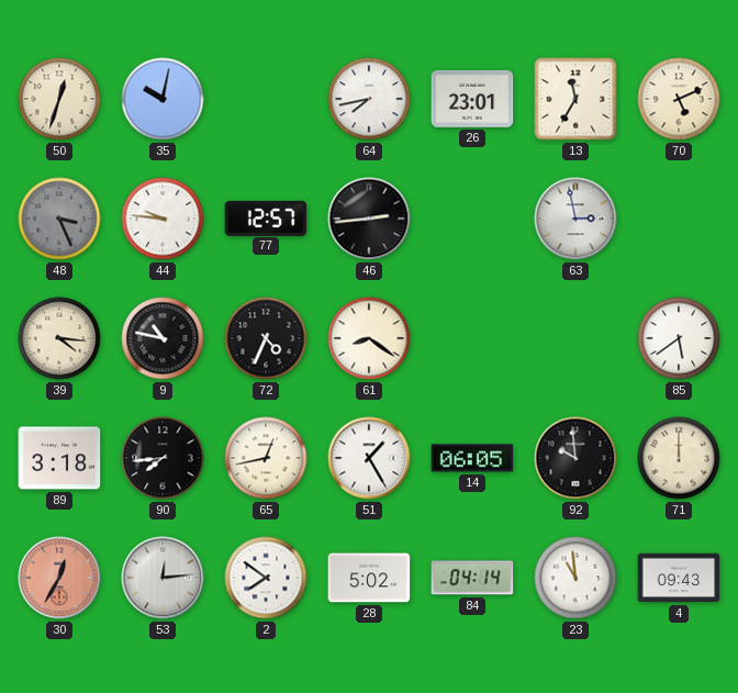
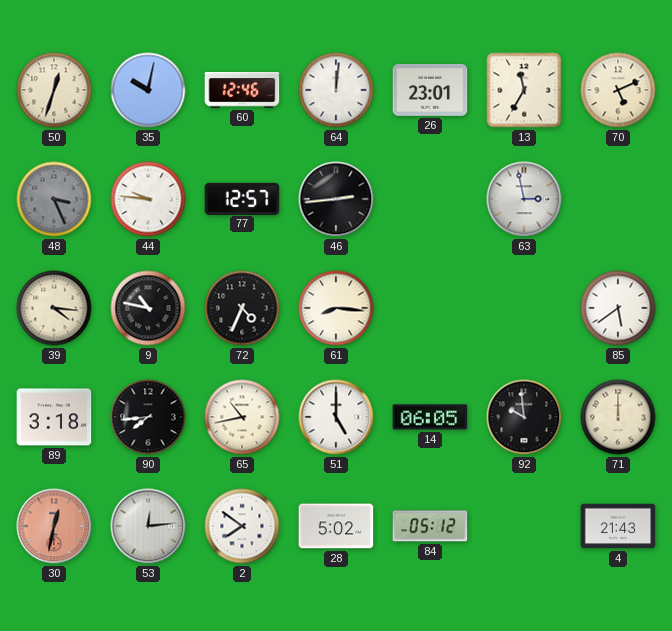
60: none -> 12:46 (242, 90)
64: 7:43 -> 12:01 (336, 90)
61: 8:21 -> 8:16 (336, 308)
65: 12:43 -> 10:43 (242, 417)
51: 1:25 -> 5:00 (336, 417)
30: 12:35 -> 12:32 (54, 526)
84: 04:14 -> 05:12 (430, 526)
23: 10:59 -> none (575, 578)
4: 09:43 -> 21:43 (618, 526)
